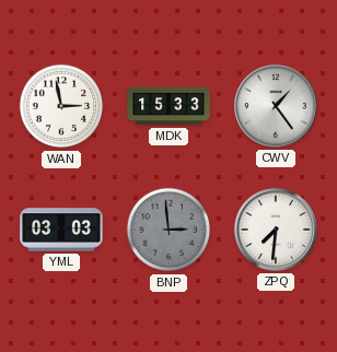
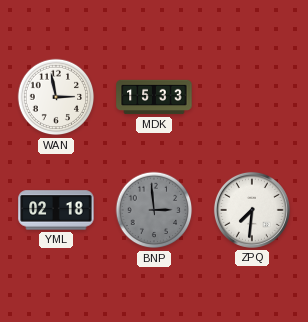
CWV: 1:24 -> none (276, 106)
YML: 03:03 -> 02:18 (56, 210)
